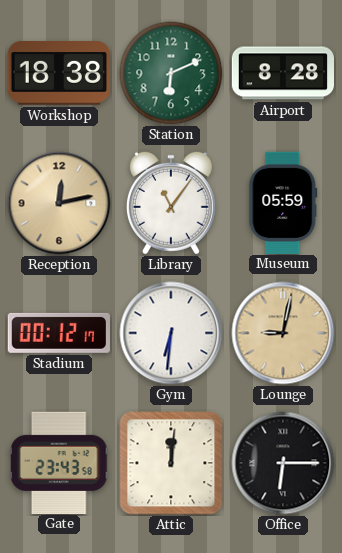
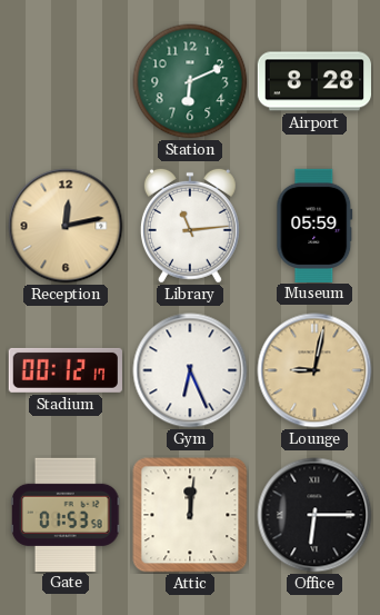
Workshop: 18:38 -> none (59, 74)
Library: 11:06 -> 11:14 (190, 226)
Gym: 6:31 -> 6:26 (190, 370)
Gate: 23:43 -> 01:53 (66, 514)
